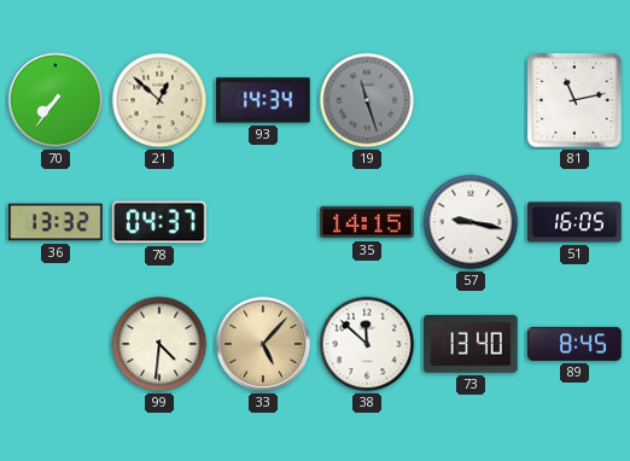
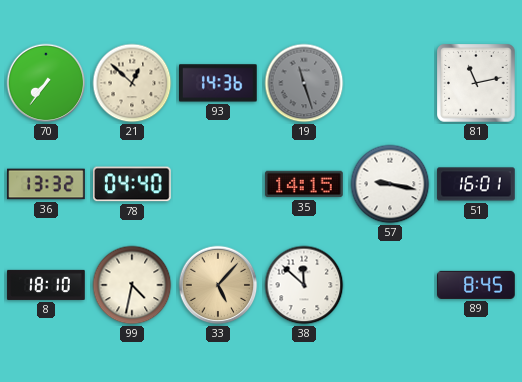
93: 14:34 -> 14:36 (219, 83)
78: 04:37 -> 04:40 (133, 184)
51: 16:05 -> 16:01 (476, 184)
8: none -> 18:10 (46, 285)
99: 4:31 -> 4:32 (132, 285)
73: 13:40 -> none (472, 344)
